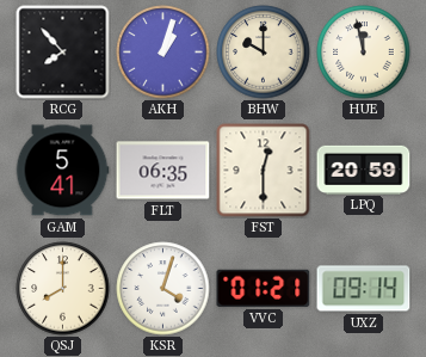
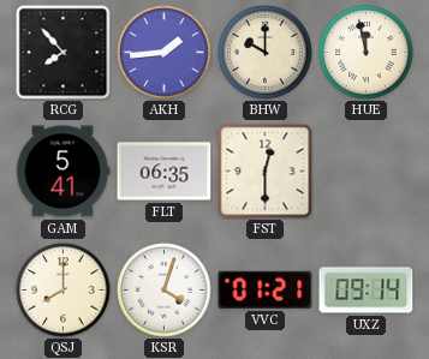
AKH: 1:03 -> 1:44 (165, 53)
LPQ: 20:59 -> none (364, 170)
